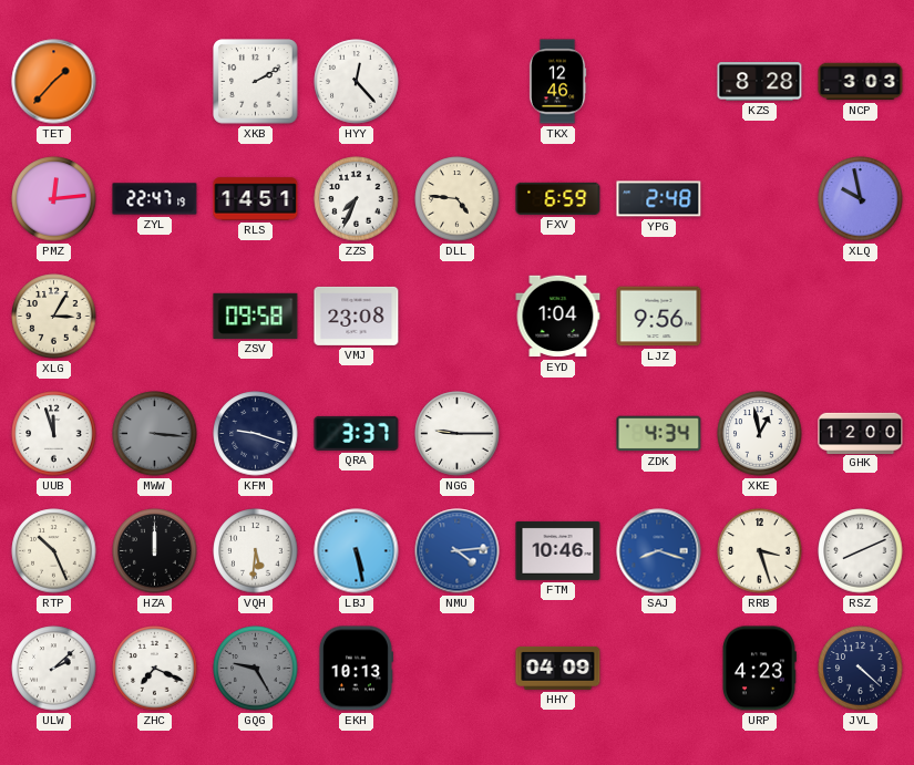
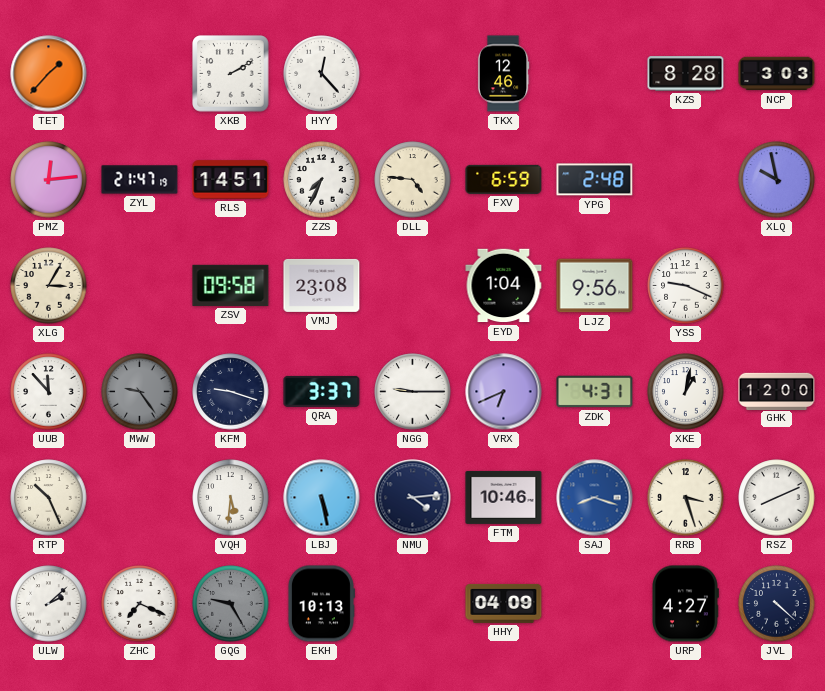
ZYL: 22:47 -> 21:47 (140, 180)
YSS: none -> 9:19 (686, 286)
UUB: 11:57 -> 11:53 (49, 392)
MWW: 3:16 -> 9:24 (140, 392)
VRX: none -> 6:41 (504, 392)
ZDK: 4:34 -> 4:31 (595, 392)
XKE: 12:58 -> 1:02 (686, 392)
HZA: 12:00 -> none (155, 551)
NMU dial: blue -> navy (413, 498)
URP: 4:23 -> 4:27 (686, 604)
